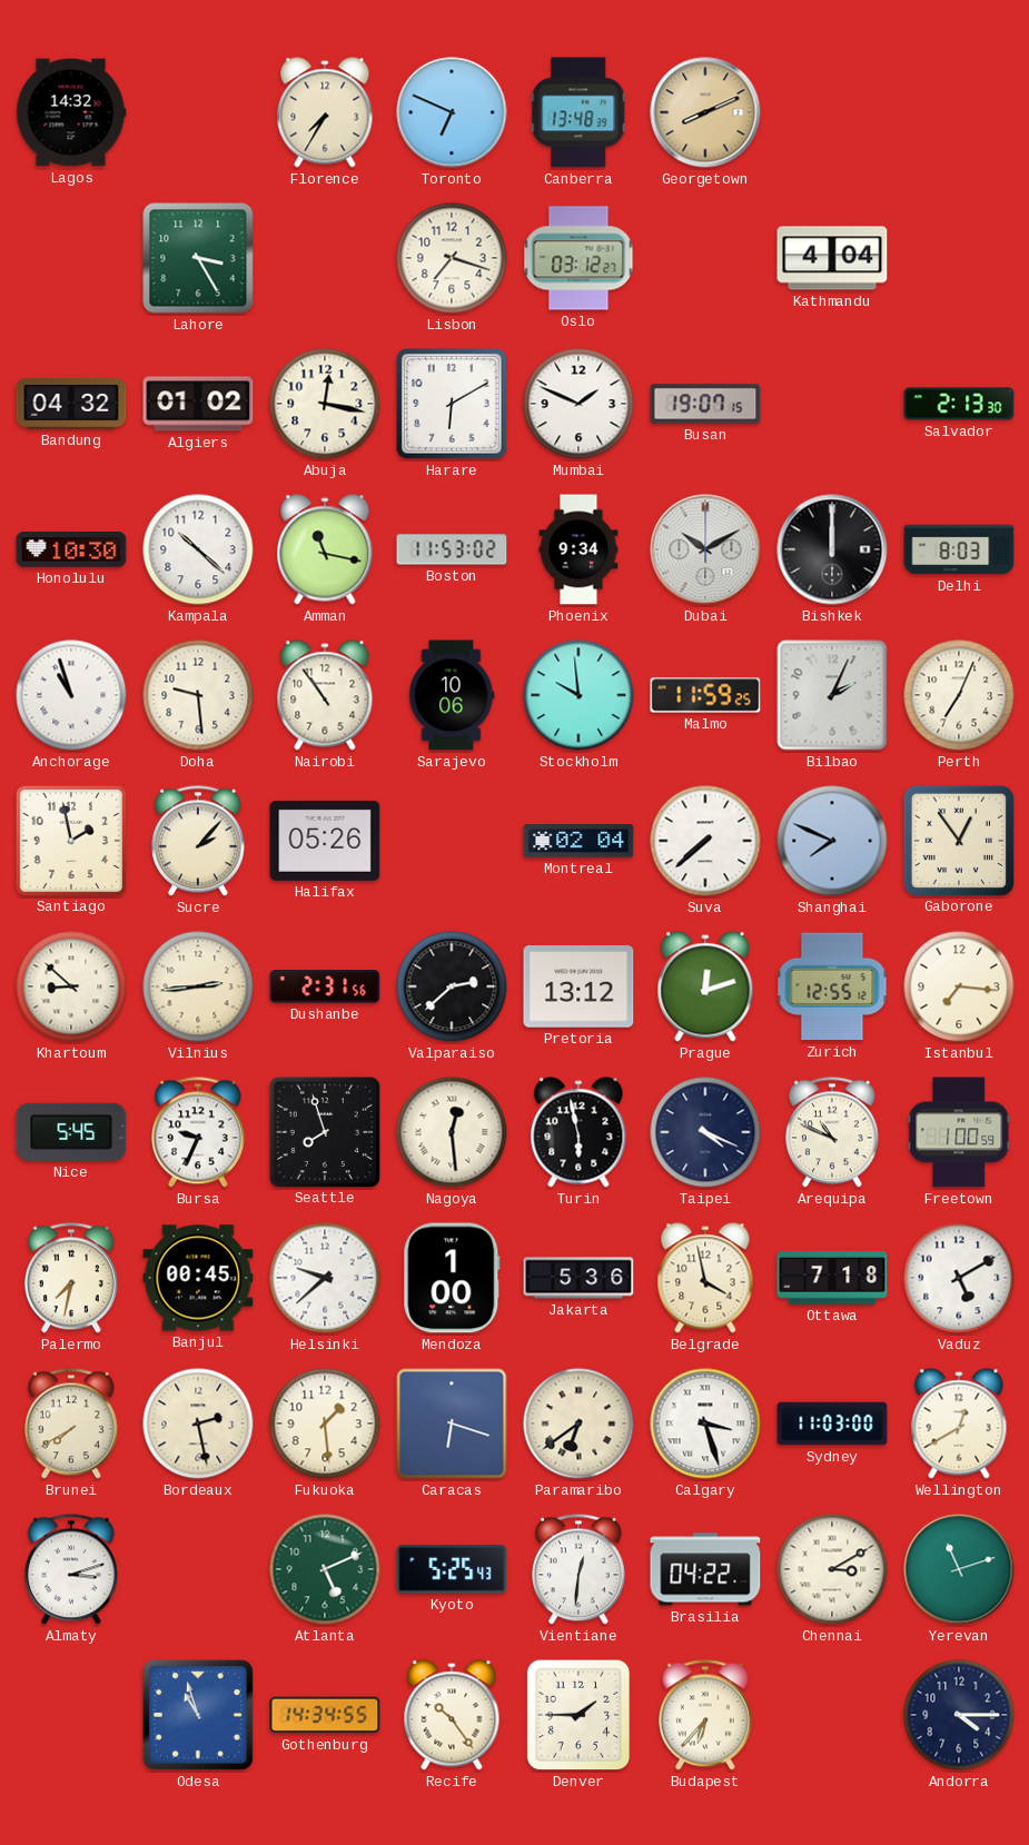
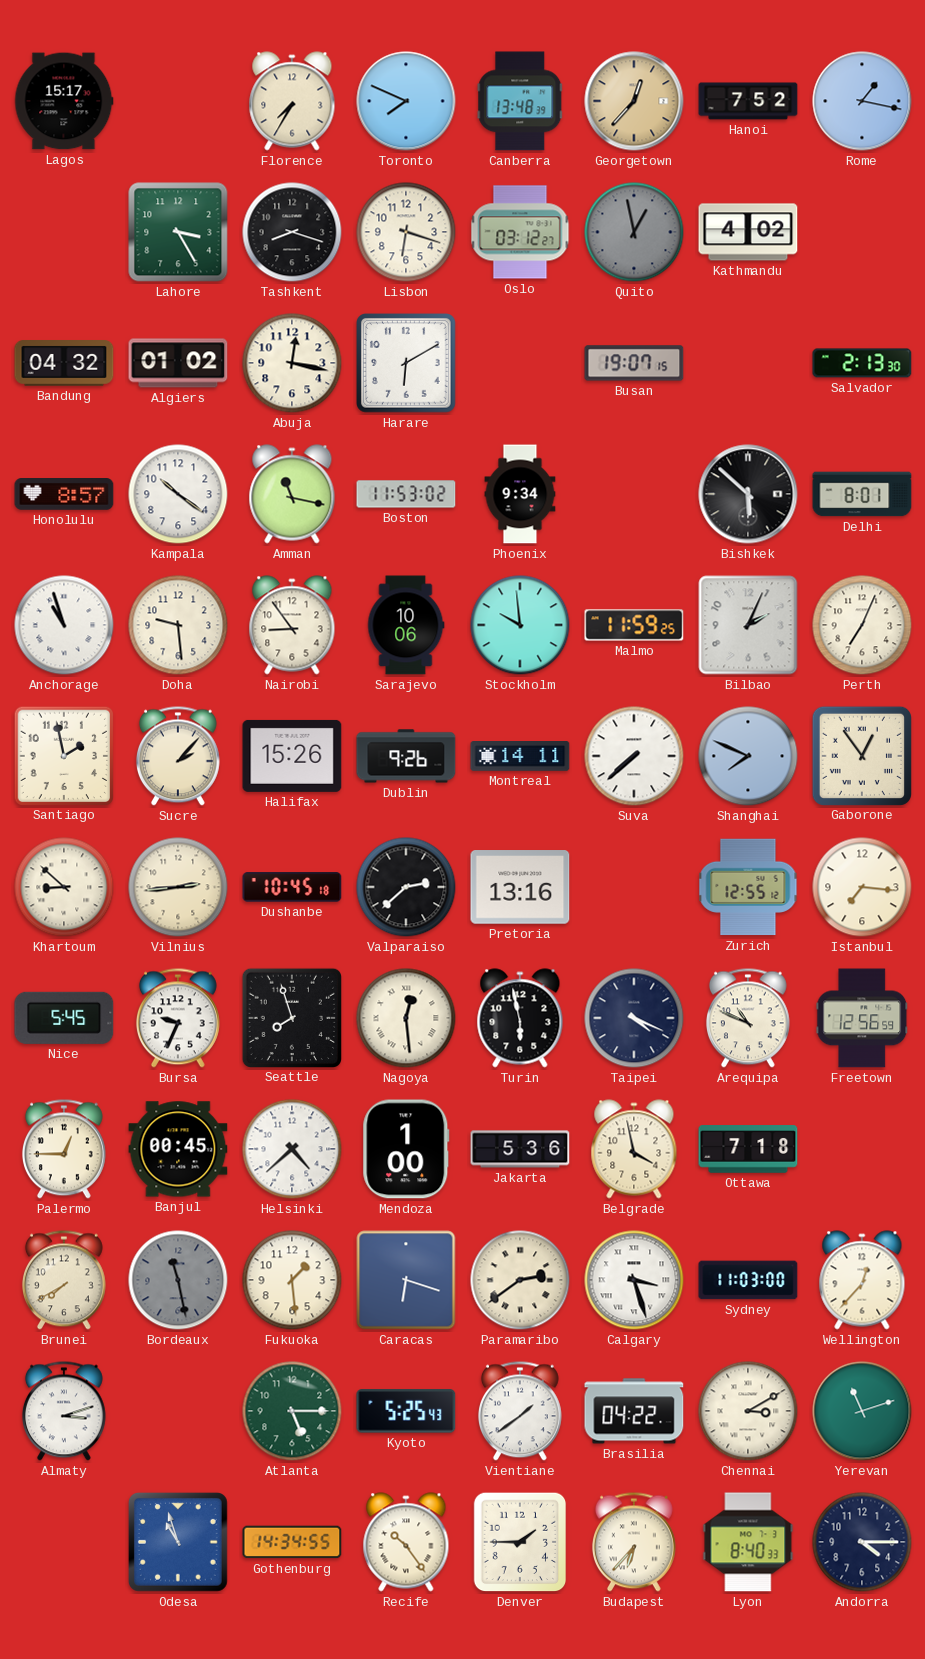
Lagos: 14:32 -> 15:17 (64, 101)
Toronto: 6:49 -> 7:49 (406, 101)
Georgetown: 8:11 -> 12:37 (634, 101)
Hanoi: none -> 7:52 (748, 101)
Rome: none -> 1:17 (862, 101)
Tashkent: none -> 8:18 (292, 232)
Lisbon: 7:18 -> 6:18 (406, 232)
Quito: none -> 12:58 (634, 232)
Kathmandu: 4:04 -> 4:02 (748, 232)
Mumbai: 1:49 -> none (578, 404)
Honolulu: 10:30 -> 8:57 (64, 495)
Kampala: 10:22 -> 10:21 (178, 494)
Dubai: 10:10 -> none (705, 549)
Bishkek: 12:00 -> 5:52 (748, 494)
Delhi: 8:03 -> 8:01 (862, 494)
Nairobi: 10:54 -> 8:54 (292, 625)
Halifax: 05:26 -> 15:26 (292, 756)
Dublin: none -> 9:26 (406, 756)
Montreal: 02:04 -> 14:11 (520, 757)
Dushanbe: 2:31 -> 10:45 (292, 887)
Pretoria: 13:12 -> 13:16 (520, 887)
Prague: 12:12 -> none (705, 986)
Freetown: 1:00 -> 12:56 (862, 1018)
Palermo: 7:32 -> 12:45 (64, 1149)
Helsinki: 9:38 -> 4:38 (292, 1149)
Vaduz: 5:10 -> none (959, 1278)
Bordeaux: 2:28 -> 11:28 (178, 1280)
Bordeaux dial: cream -> grey (178, 1280)
Paramaribo: 6:39 -> 2:39 (520, 1280)
Wellington: 12:40 -> 12:37 (862, 1280)
Atlanta: 5:11 -> 5:15 (292, 1411)
Vientiane: 12:31 -> 1:39 (520, 1411)
Lyon: none -> 8:40 (748, 1542)
